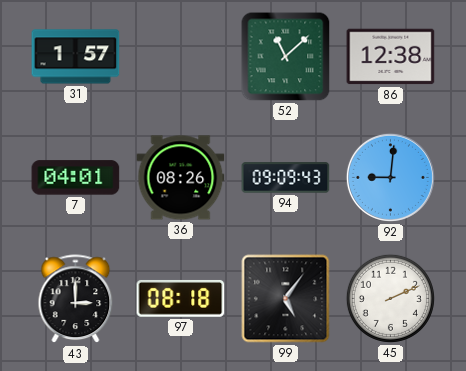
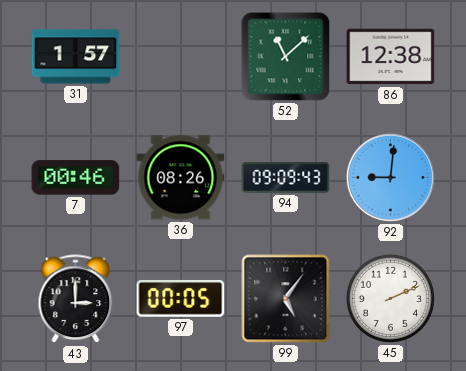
7: 04:01 -> 00:46 (76, 178)
97: 08:18 -> 00:05 (181, 298)
